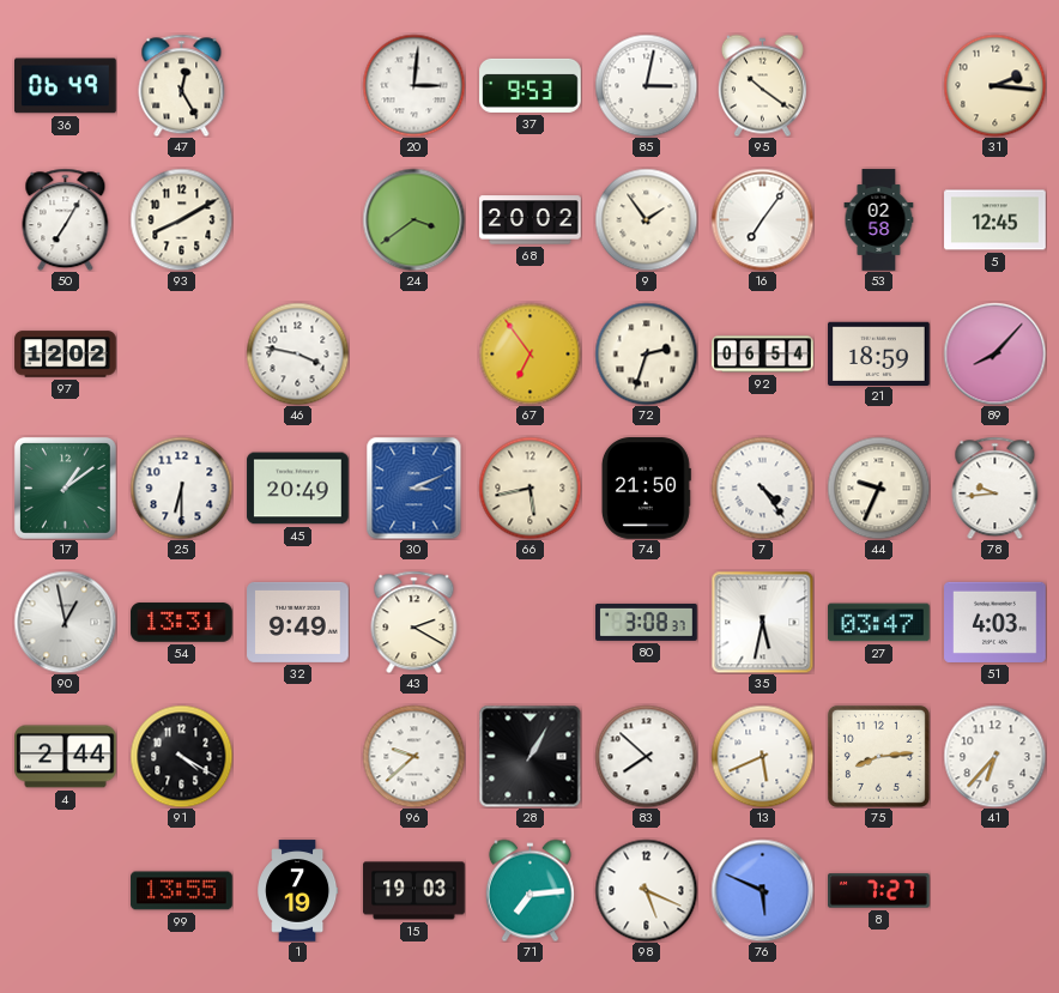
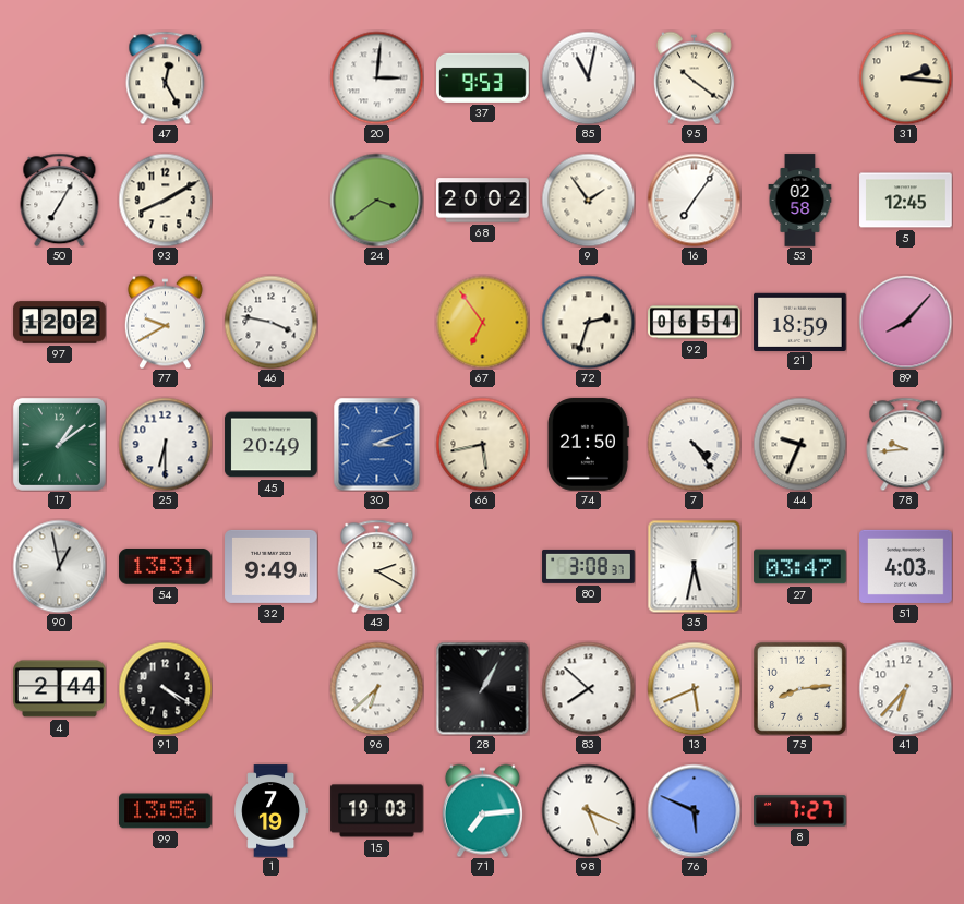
36: 06:49 -> none (66, 86)
85: 3:02 -> 11:02 (588, 77)
77: none -> 9:40 (165, 322)
96: 9:38 -> 6:38 (376, 688)
99: 13:55 -> 13:56 (166, 811)
